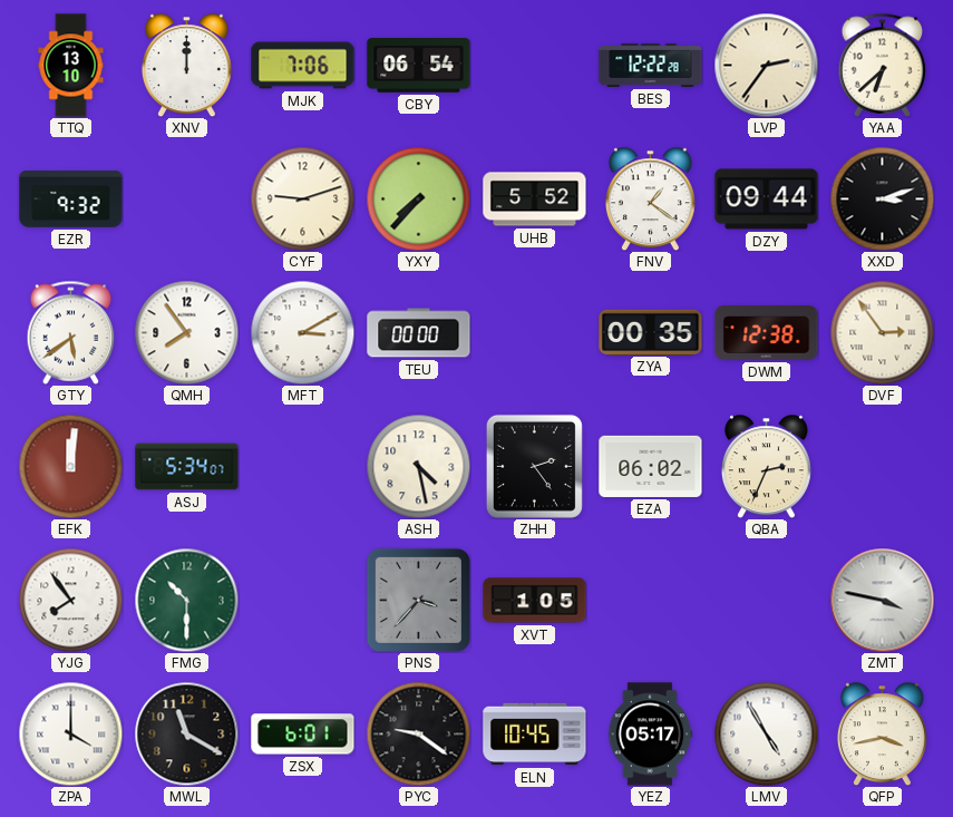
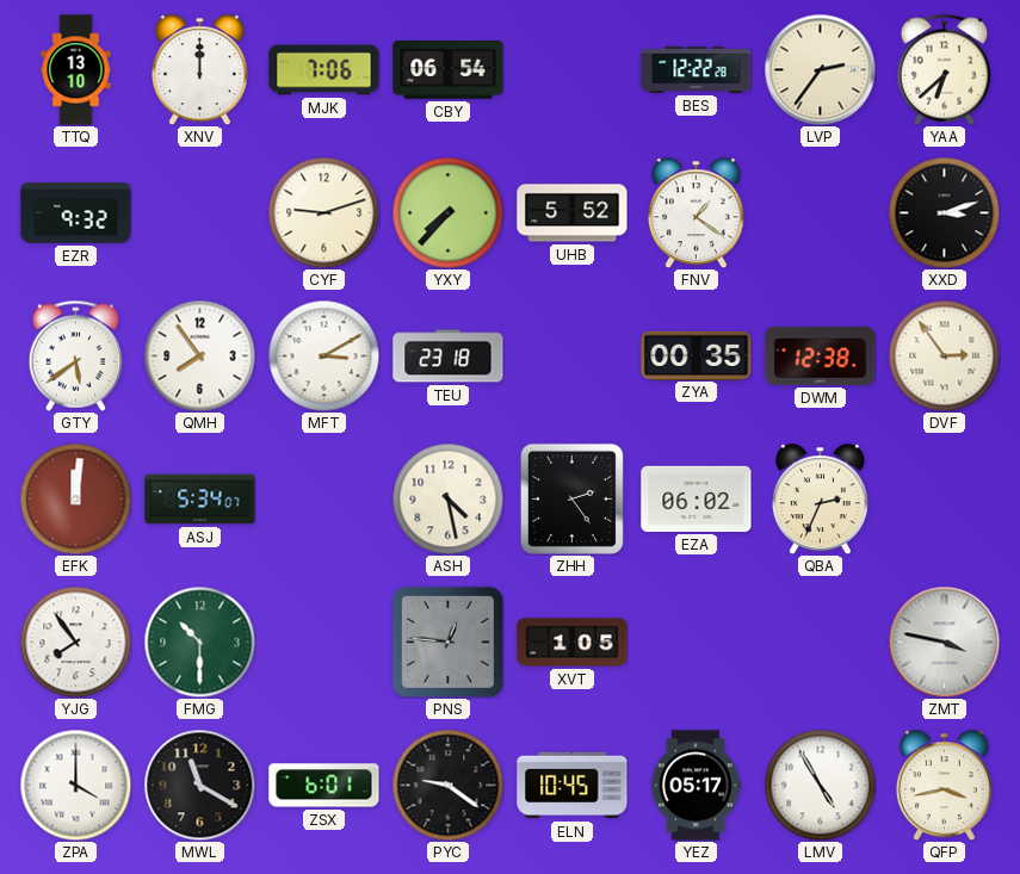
DZY: 09:44 -> none (767, 200)
TEU: 00:00 -> 23:18 (449, 357)
PNS: 3:37 -> 12:46 (447, 641)
